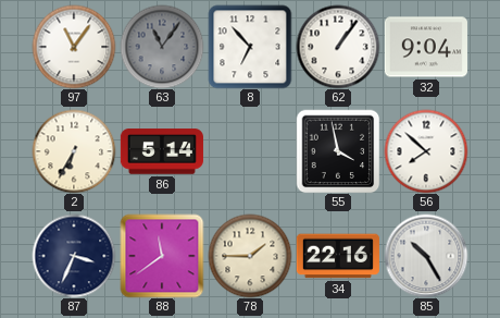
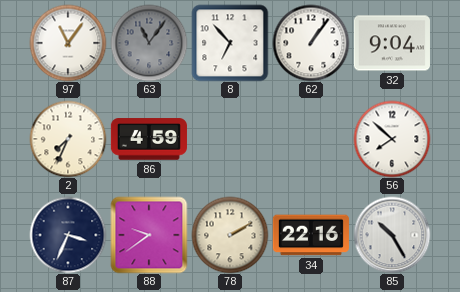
2: 6:35 -> 7:34 (68, 139)
86: 5:14 -> 4:59 (149, 139)
55: 3:58 -> none (338, 151)
88: 11:39 -> 9:39 (149, 235)
78: 1:45 -> 2:10 (230, 235)
